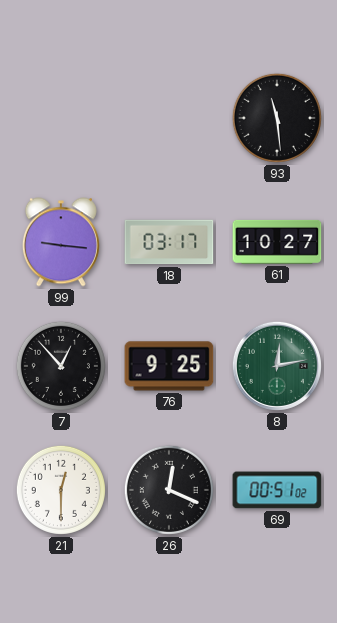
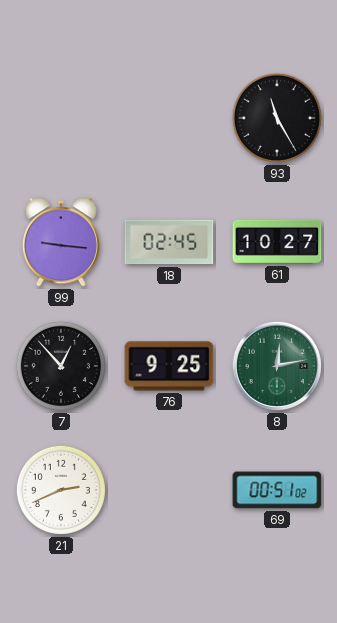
93: 11:29 -> 11:25 (277, 118)
18: 03:17 -> 02:45 (169, 242)
21: 12:30 -> 2:41 (61, 490)
26: 12:19 -> none (169, 490)
